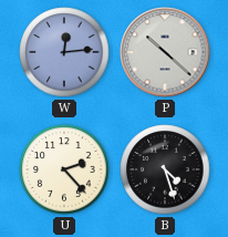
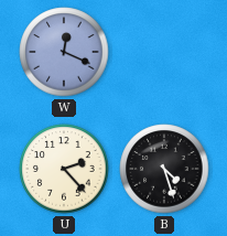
W: 12:14 -> 12:19 (64, 52)
P: 10:22 -> none (165, 52)
